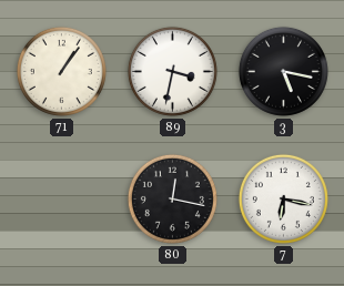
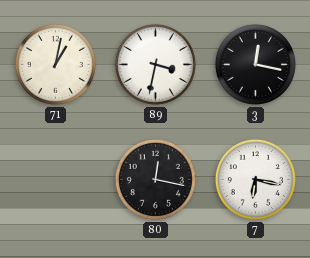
71: 1:06 -> 1:02 (55, 64)
3: 5:17 -> 12:17 (255, 64)
